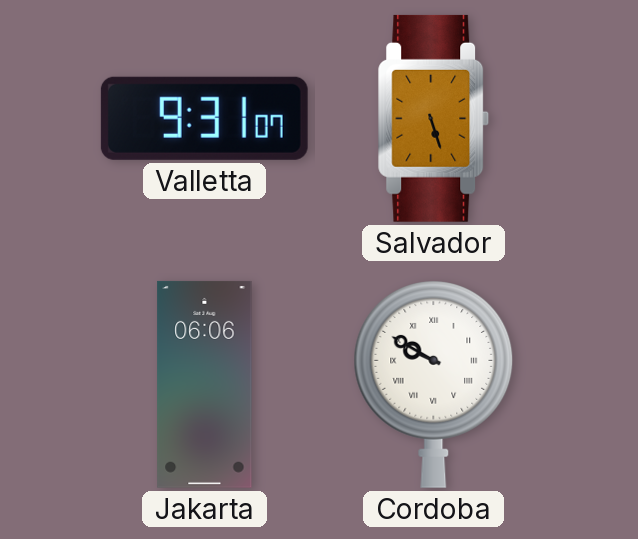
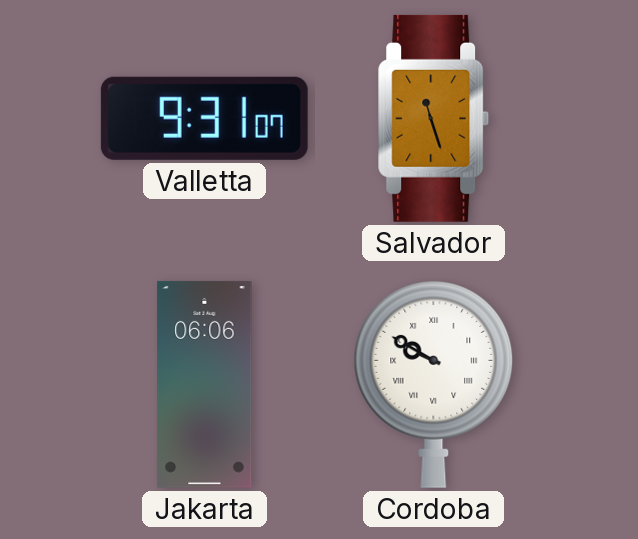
Salvador: 5:27 -> 11:27 (434, 118)
